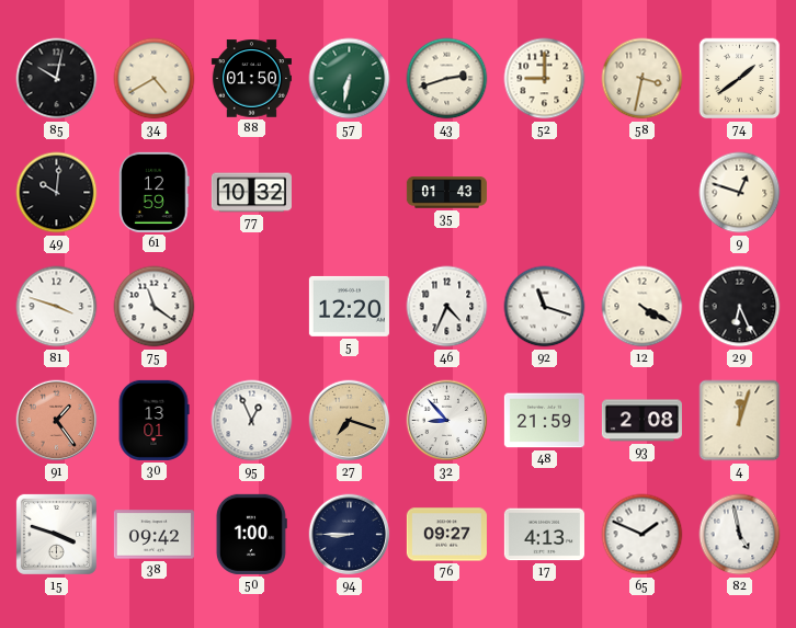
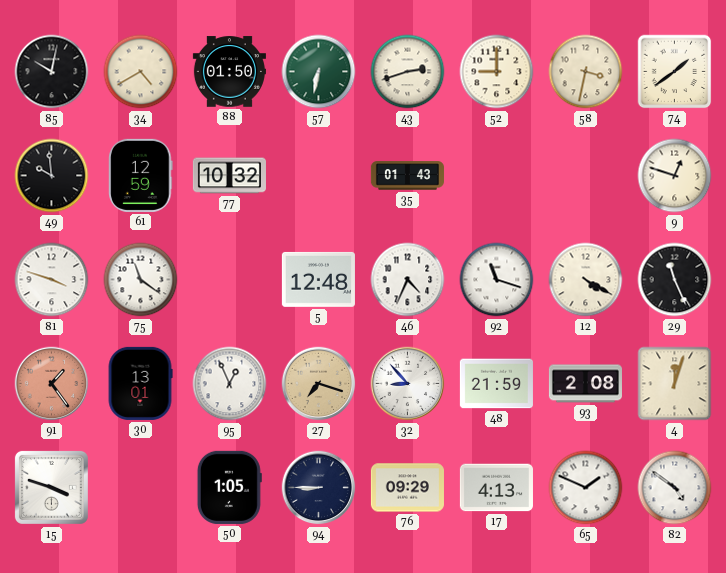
49: 10:01 -> 9:59 (52, 176)
5: 12:20 -> 12:48 (318, 279)
29: 6:26 -> 11:26 (675, 280)
38: 09:42 -> none (153, 535)
50: 1:00 -> 1:05 (229, 487)
76: 09:27 -> 09:29 (407, 488)
82: 4:58 -> 4:51 (675, 488)
